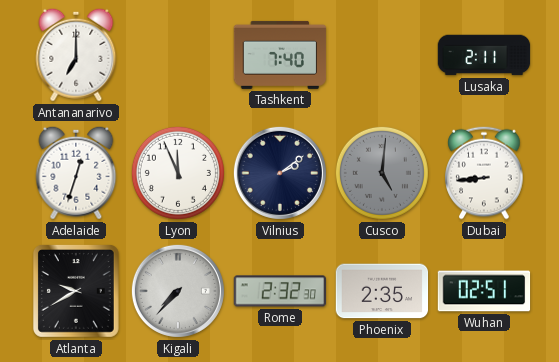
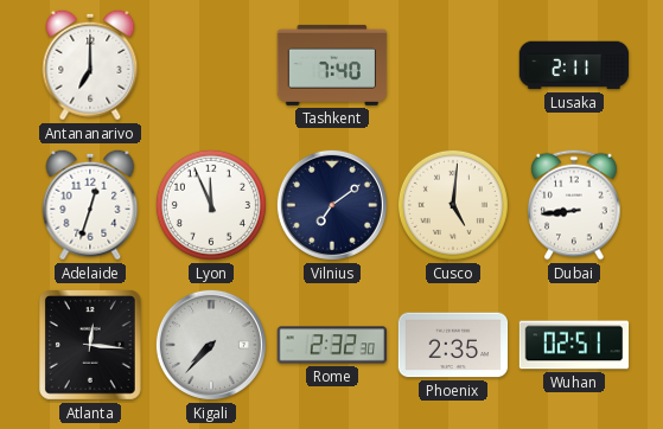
Vilnius: 2:09 -> 7:09 (332, 205)
Cusco dial: grey -> cream (453, 205)
Atlanta: 9:40 -> 12:16 (90, 345)
